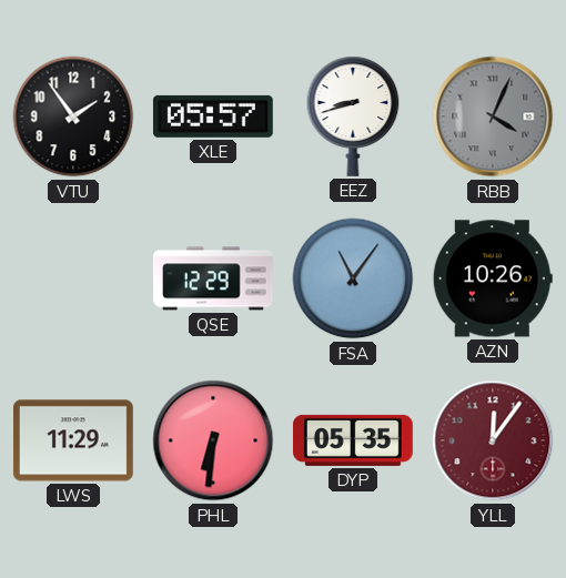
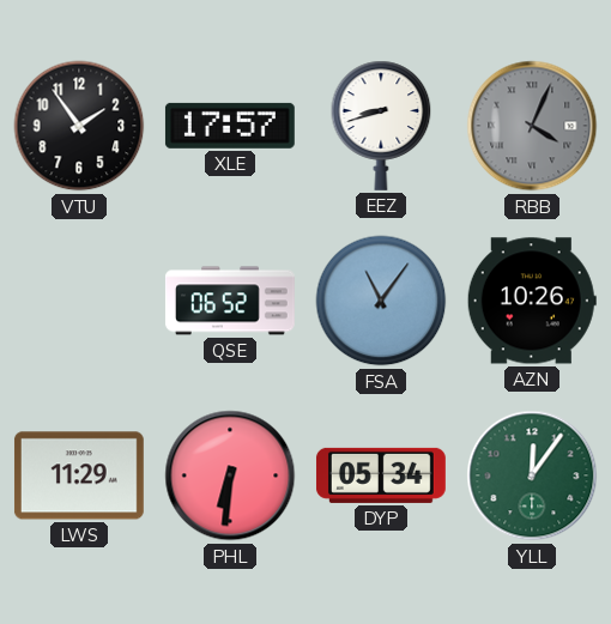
XLE: 05:57 -> 17:57 (230, 126)
QSE: 12:29 -> 06:52 (230, 301)
DYP: 05:35 -> 05:34 (381, 475)
YLL dial: burgundy -> green (532, 475)
